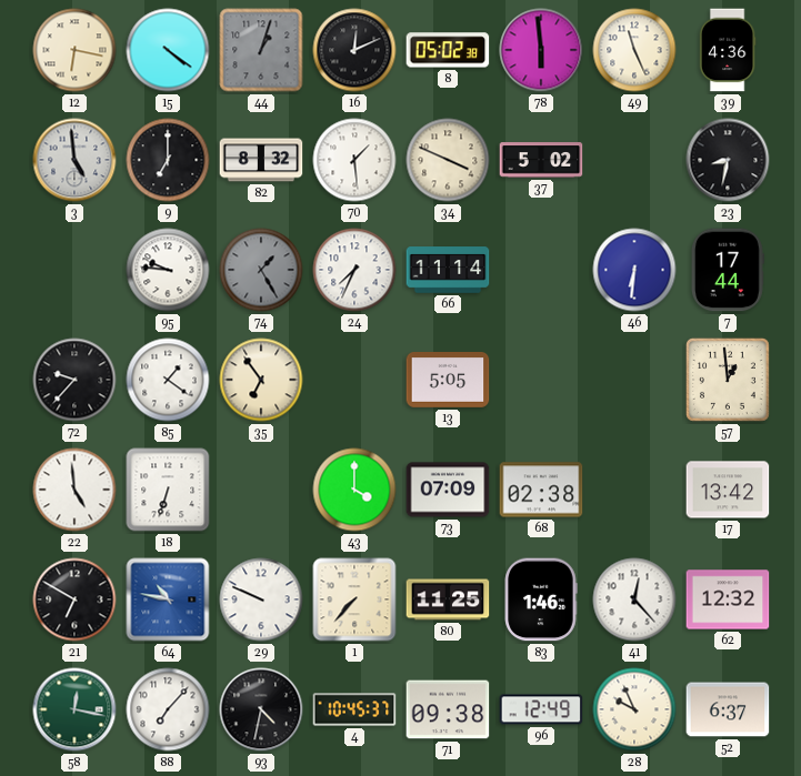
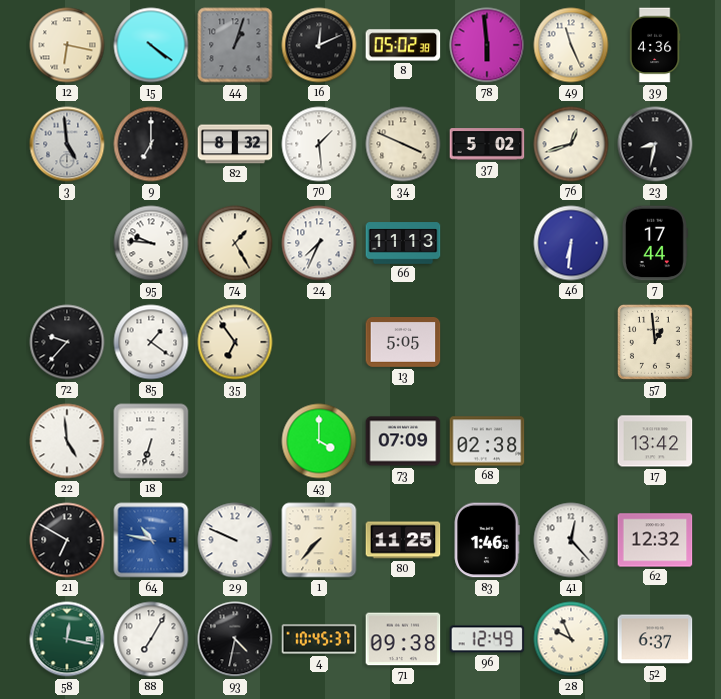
76: none -> 12:42 (571, 144)
74 dial: grey -> cream (235, 243)
66: 11:14 -> 11:13 (403, 243)
88: 7:07 -> 7:05 (151, 639)
